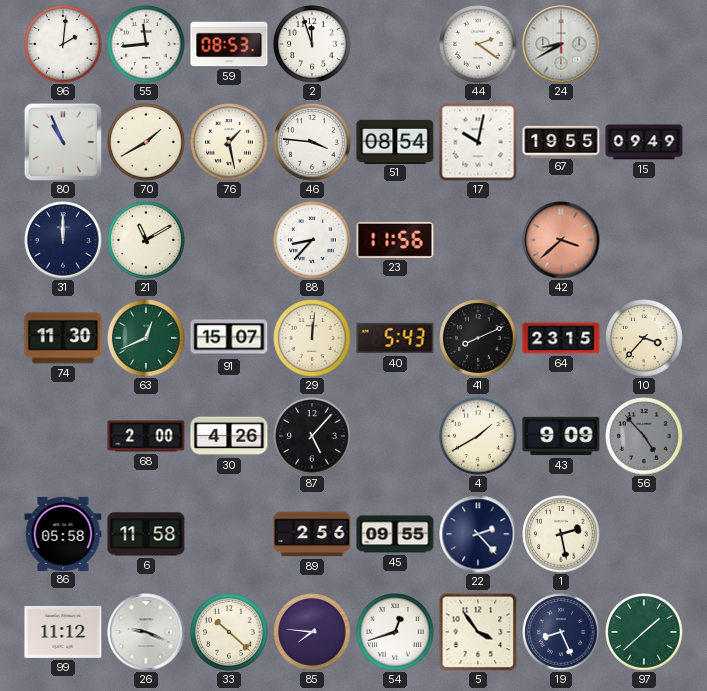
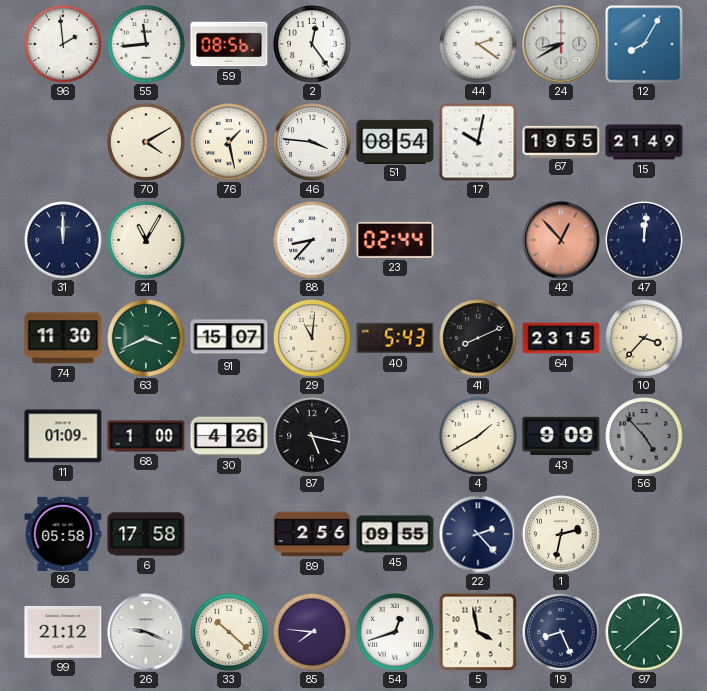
96: 2:01 -> 1:59 (63, 44)
59: 08:53 -> 08:56 (229, 44)
2: 11:57 -> 12:24 (312, 44)
12: none -> 8:05 (644, 44)
80: 10:56 -> none (63, 142)
70: 1:40 -> 4:10 (146, 142)
15: 09:49 -> 21:49 (644, 142)
21: 11:10 -> 11:05 (146, 240)
23: 11:56 -> 02:44 (395, 240)
42: 3:38 -> 12:53 (561, 240)
47: none -> 12:01 (644, 240)
63: 12:41 -> 3:41 (146, 338)
29: 12:01 -> 11:01 (312, 338)
11: none -> 01:09 (63, 436)
68: 2:00 -> 1:00 (146, 436)
87: 5:07 -> 5:17 (312, 436)
6: 11:58 -> 17:58 (146, 534)
1: 2:28 -> 2:32 (561, 534)
99: 11:12 -> 21:12 (63, 632)
5: 3:54 -> 3:58 (478, 632)
